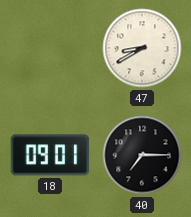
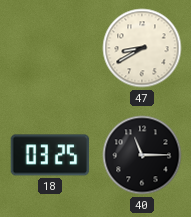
18: 09:01 -> 03:25 (50, 155)
40: 7:15 -> 11:15 (142, 155)
